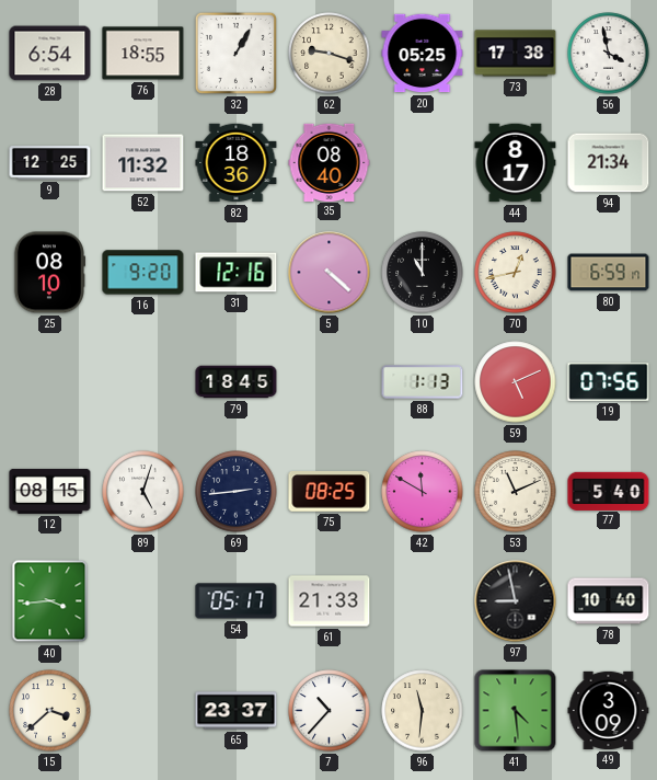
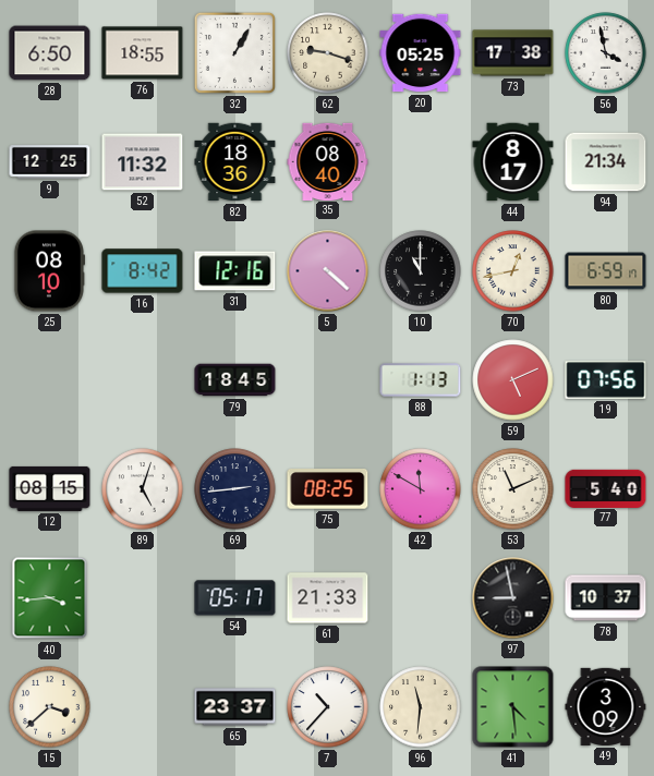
28: 6:54 -> 6:50 (50, 53)
16: 9:20 -> 8:42 (143, 271)
78: 10:40 -> 10:37 (606, 598)
